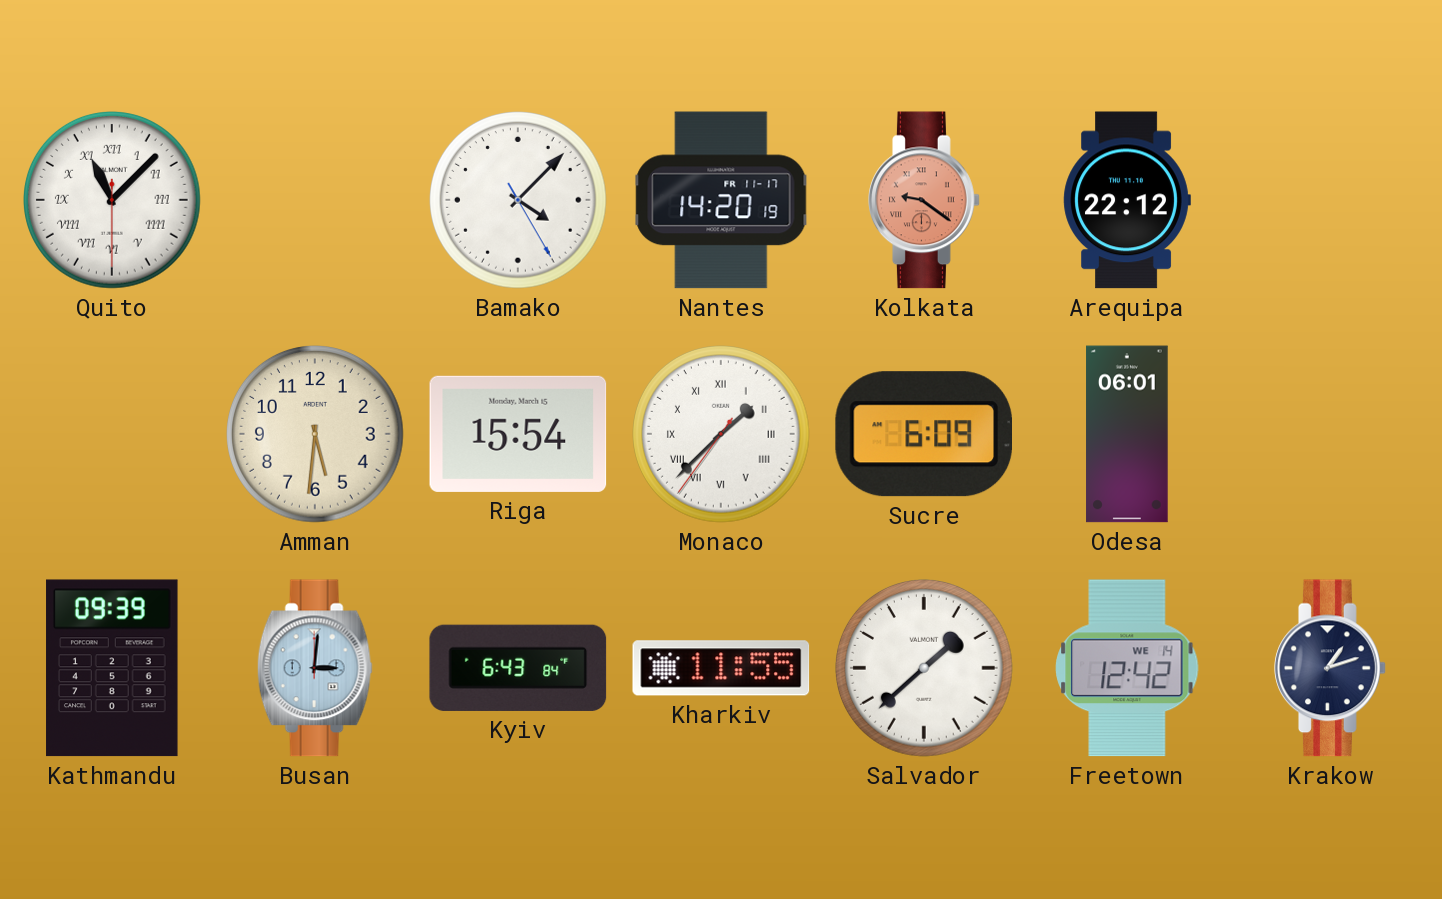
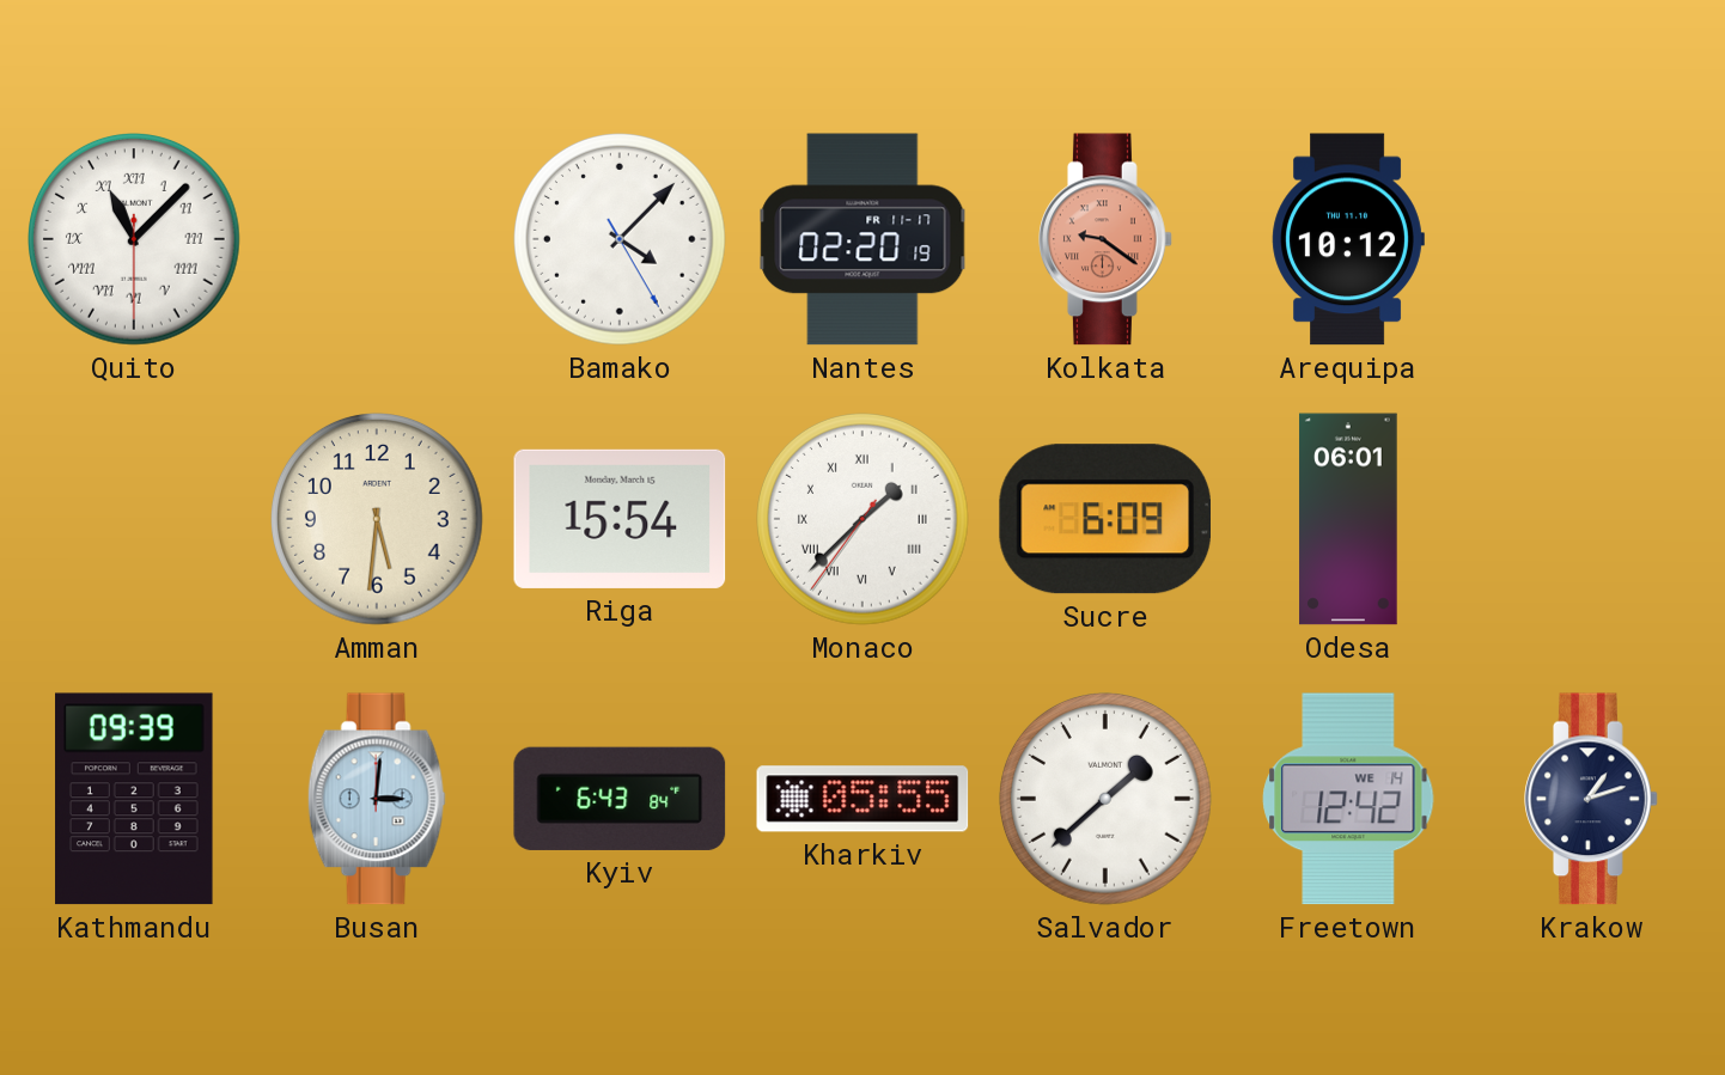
Nantes: 14:20 -> 02:20 (862, 239)
Arequipa: 22:12 -> 10:12 (1348, 239)
Kharkiv: 11:55 -> 05:55 (862, 799)
